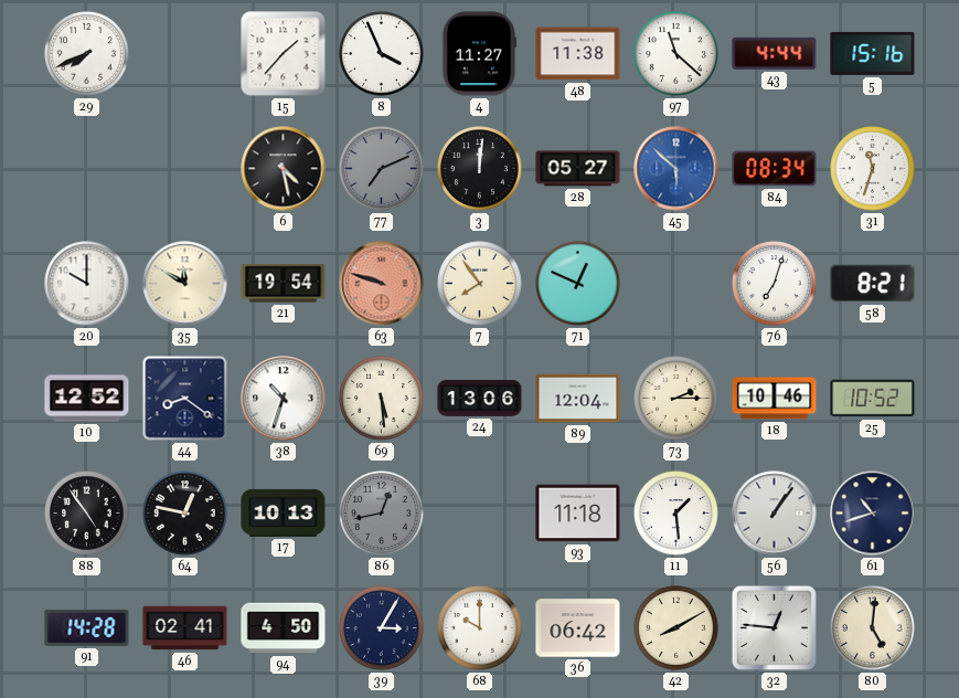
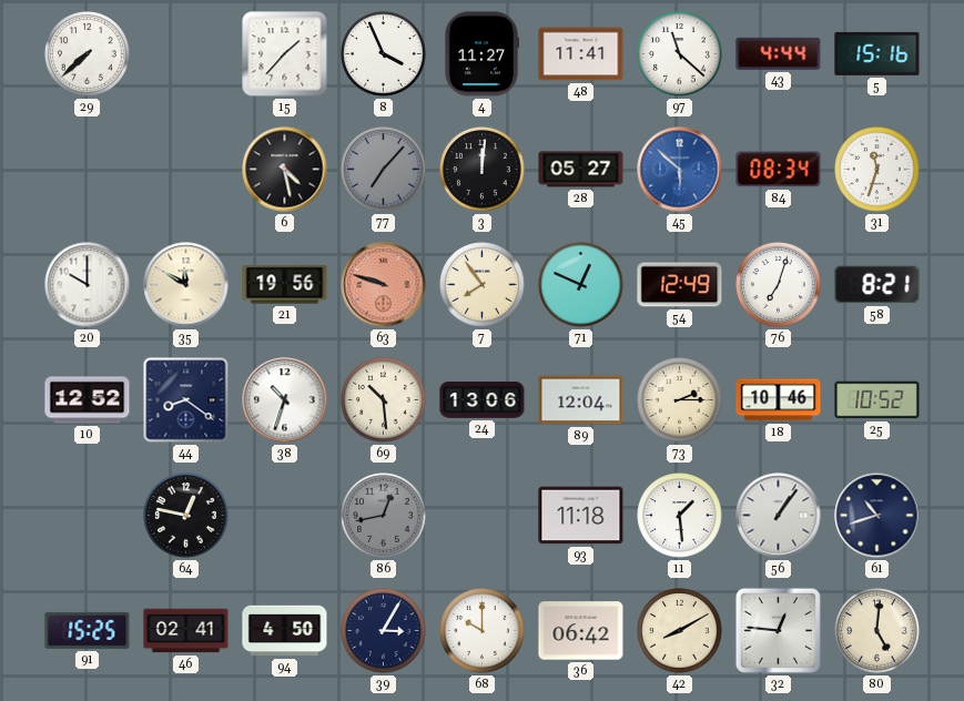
29: 7:41 -> 7:38 (88, 54)
48: 11:38 -> 11:41 (581, 54)
77: 7:11 -> 7:07 (384, 170)
21: 19:54 -> 19:56 (285, 285)
54: none -> 12:49 (680, 285)
69: 5:29 -> 10:29 (384, 400)
88: 4:54 -> none (87, 514)
17: 10:13 -> none (284, 512)
91: 14:28 -> 15:25 (88, 630)
